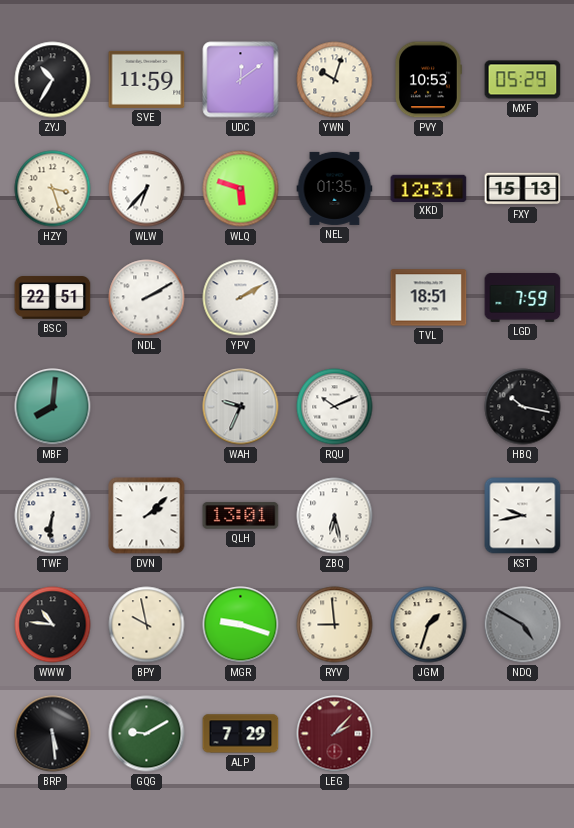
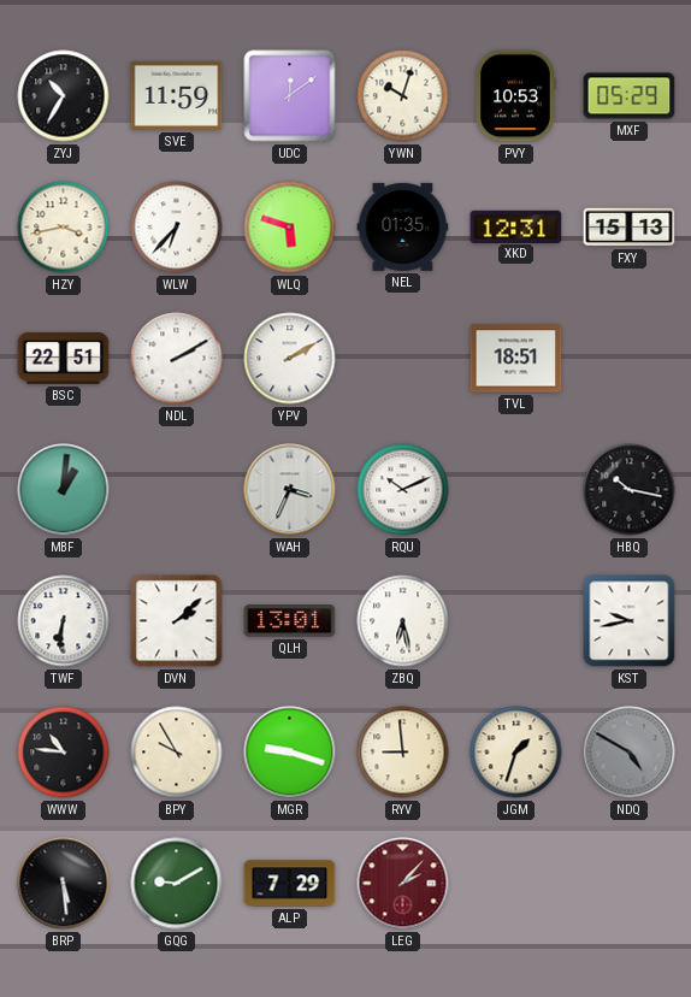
HZY: 3:27 -> 3:43 (64, 228)
LGD: 7:59 -> none (523, 298)
MBF: 8:01 -> 1:01 (64, 490)
WAH: 9:34 -> 3:34 (290, 490)
BPY: 9:58 -> 9:55 (177, 753)
